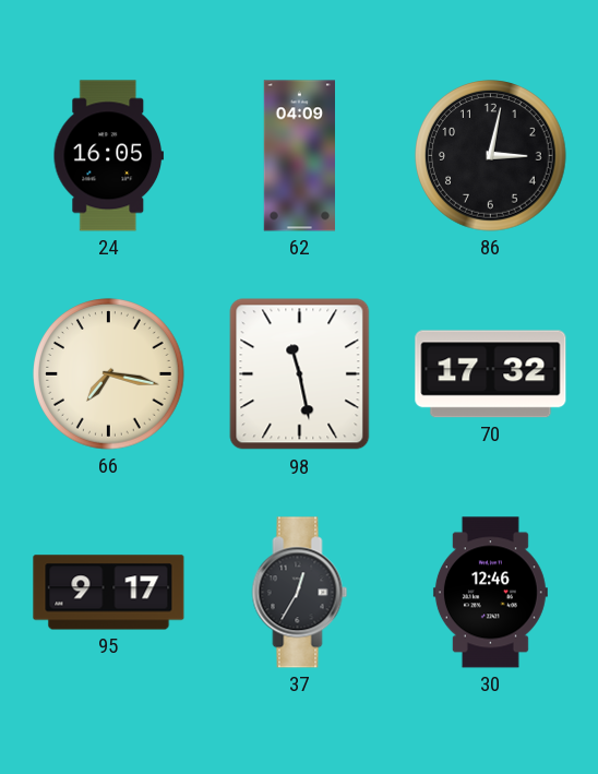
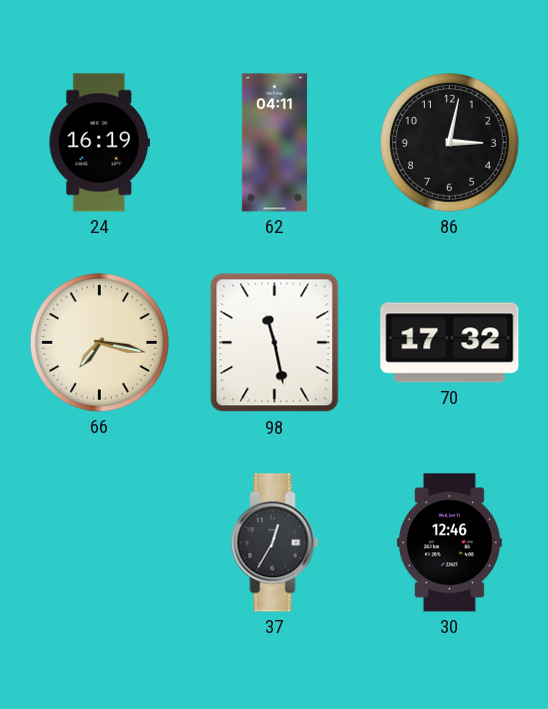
24: 16:05 -> 16:19 (99, 143)
62: 04:09 -> 04:11 (274, 143)
95: 9:17 -> none (109, 593)
